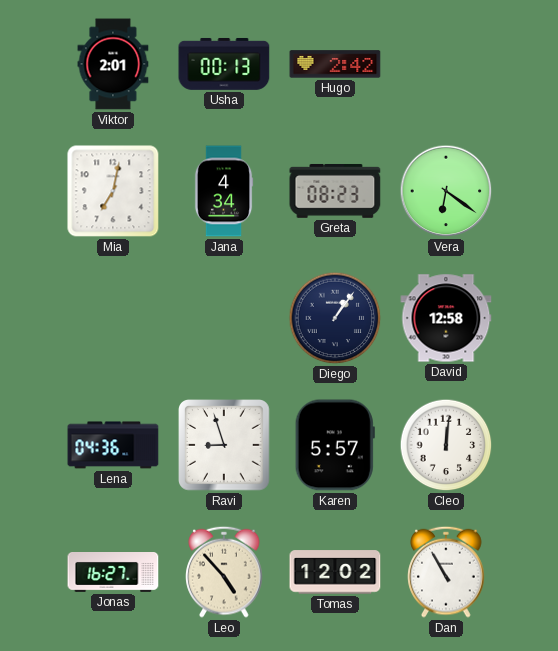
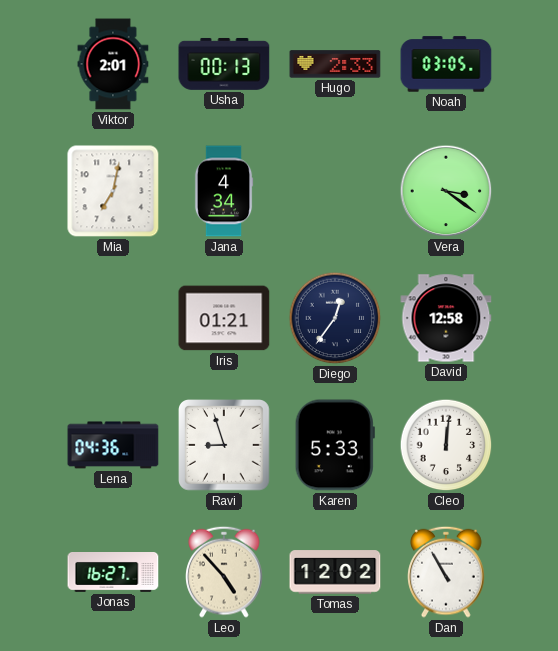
Hugo: 2:42 -> 2:33 (335, 64)
Noah: none -> 03:05 (446, 64)
Greta: 08:23 -> none (335, 191)
Vera: 6:21 -> 3:21 (446, 191)
Iris: none -> 01:21 (224, 318)
Diego: 1:06 -> 12:36 (335, 318)
Karen: 5:57 -> 5:33 (335, 445)
